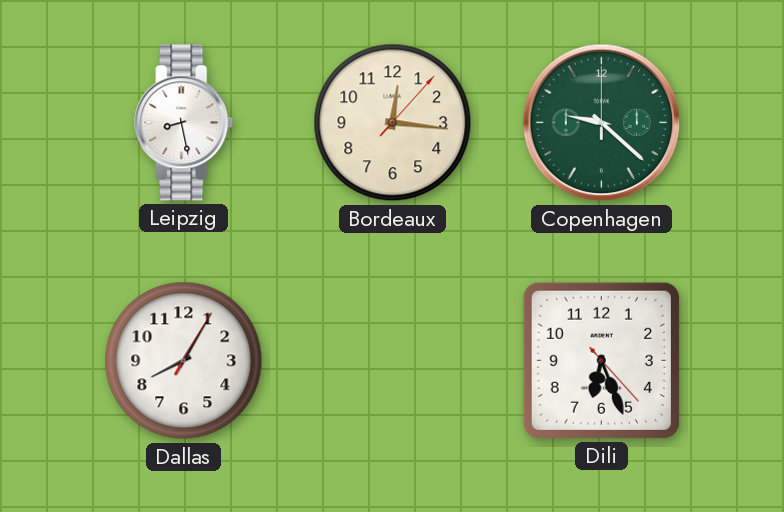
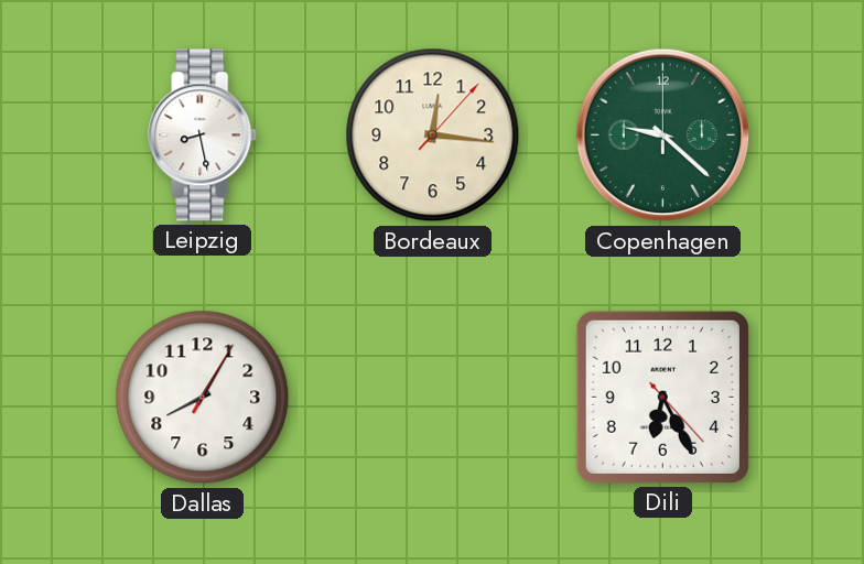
Dili: 6:26 -> 6:25 (662, 397)
